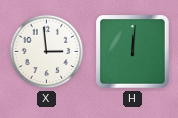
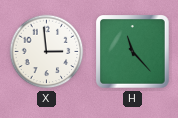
H: 12:01 -> 11:23 (133, 52)
